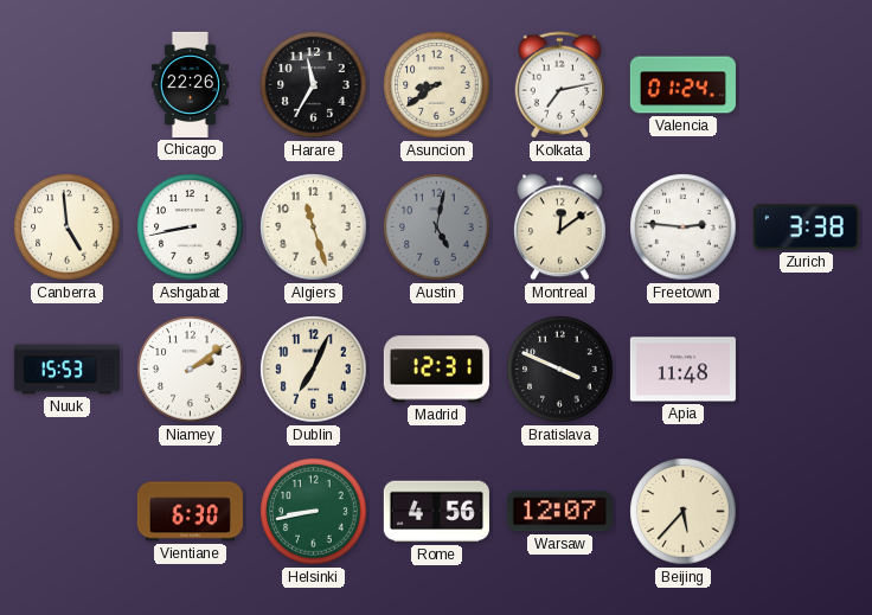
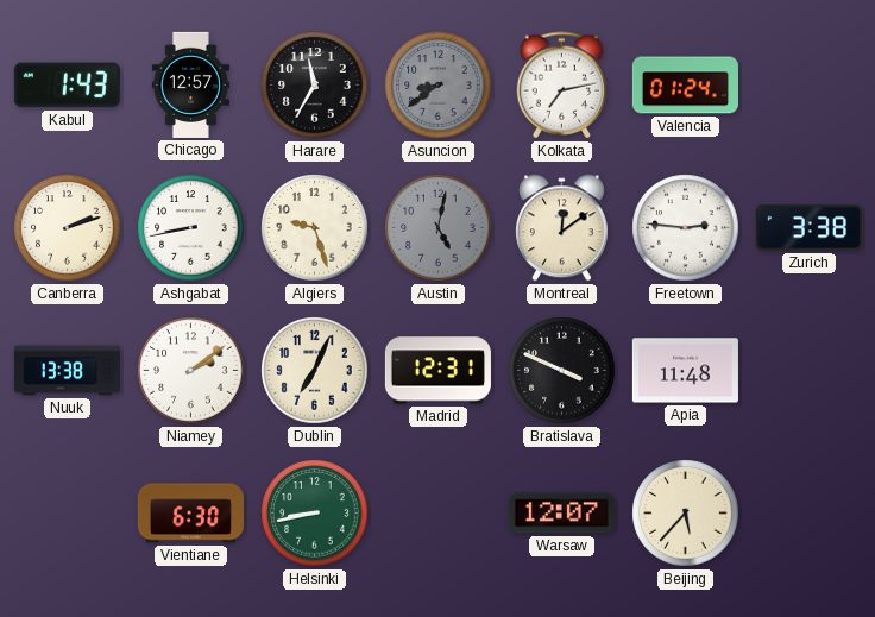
Kabul: none -> 1:43 (67, 86)
Chicago: 22:26 -> 12:57 (190, 84)
Asuncion dial: cream -> grey (439, 86)
Canberra: 4:59 -> 2:12 (68, 228)
Algiers: 11:27 -> 9:27 (315, 228)
Nuuk: 15:53 -> 13:38 (67, 371)
Rome: 4:56 -> none (436, 512)
